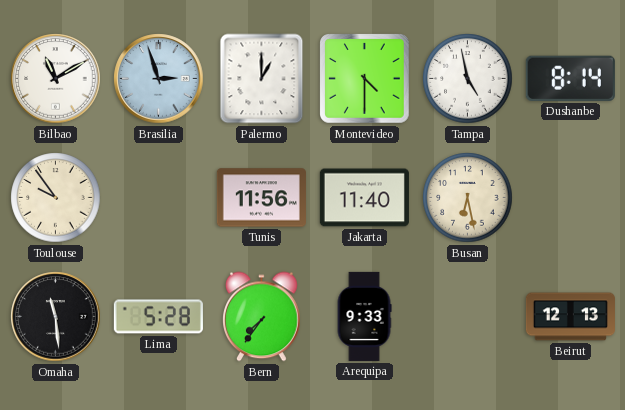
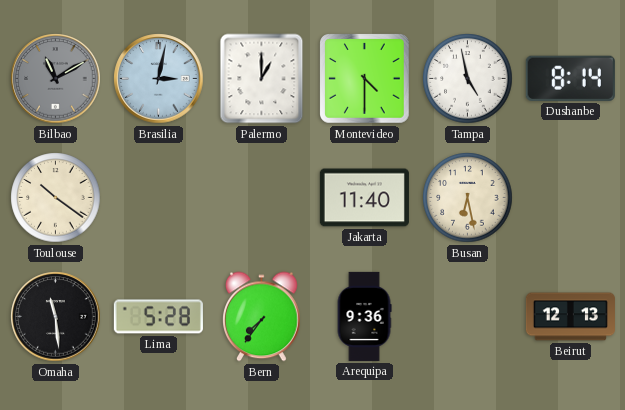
Bilbao dial: white -> grey (56, 79)
Brasilia: 2:57 -> 3:02 (159, 79)
Toulouse: 9:54 -> 10:21 (56, 198)
Tunis: 11:56 -> none (261, 198)
Arequipa: 9:33 -> 9:36 (364, 316)
